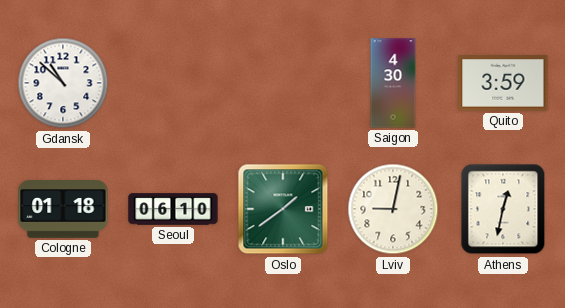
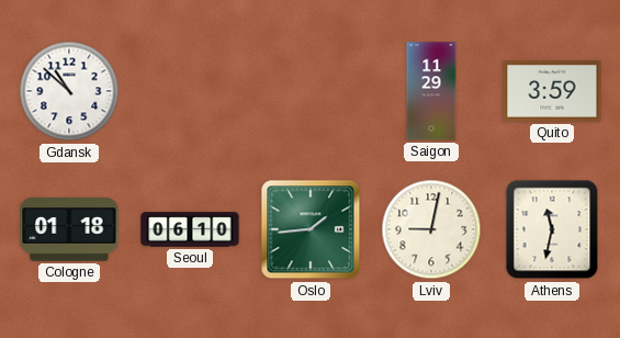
Saigon: 4:30 -> 11:29 (431, 91)
Oslo: 1:39 -> 1:44 (311, 229)
Athens: 12:32 -> 11:32 (552, 229)
